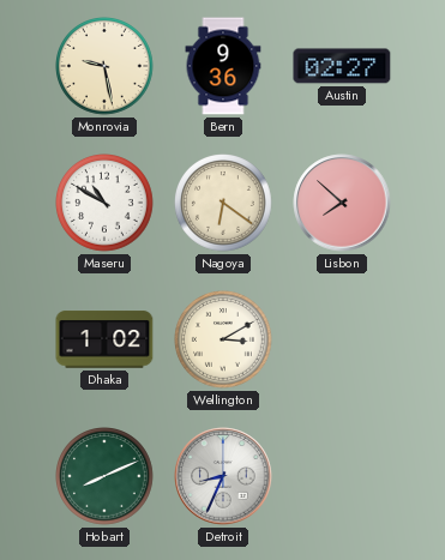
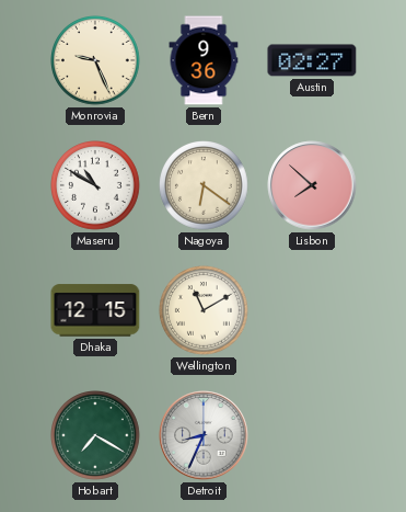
Monrovia: 9:28 -> 9:26 (96, 61)
Dhaka: 1:02 -> 12:15 (95, 310)
Wellington: 3:10 -> 11:10 (205, 311)
Hobart: 8:11 -> 7:20 (96, 436)
